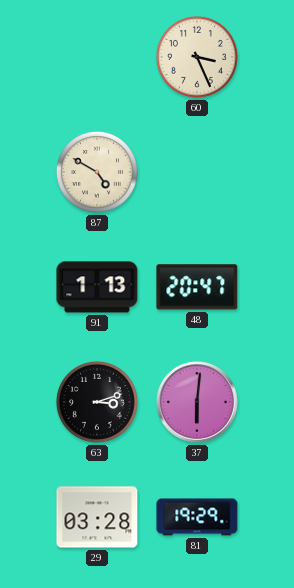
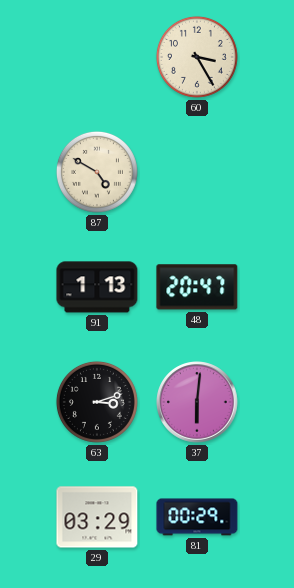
60: 3:26 -> 3:25 (197, 57)
29: 03:28 -> 03:29 (97, 517)
81: 19:29 -> 00:29 (197, 517)
